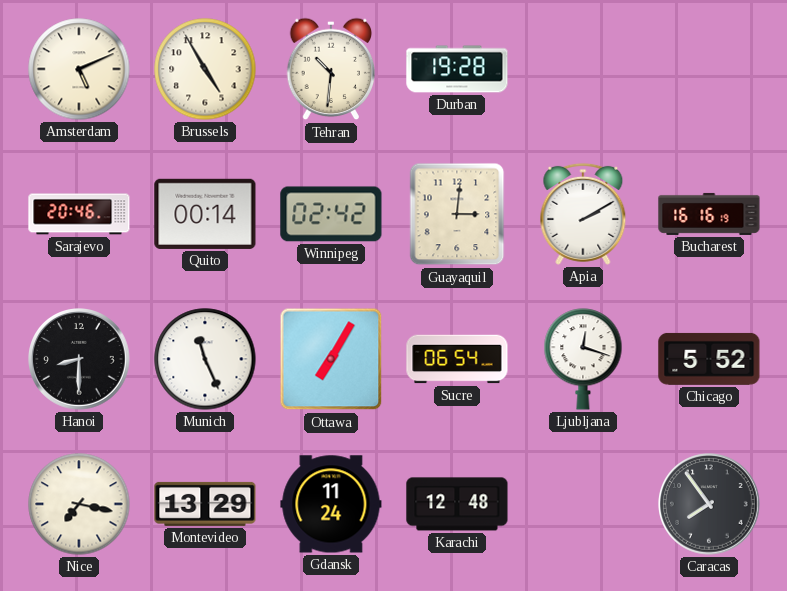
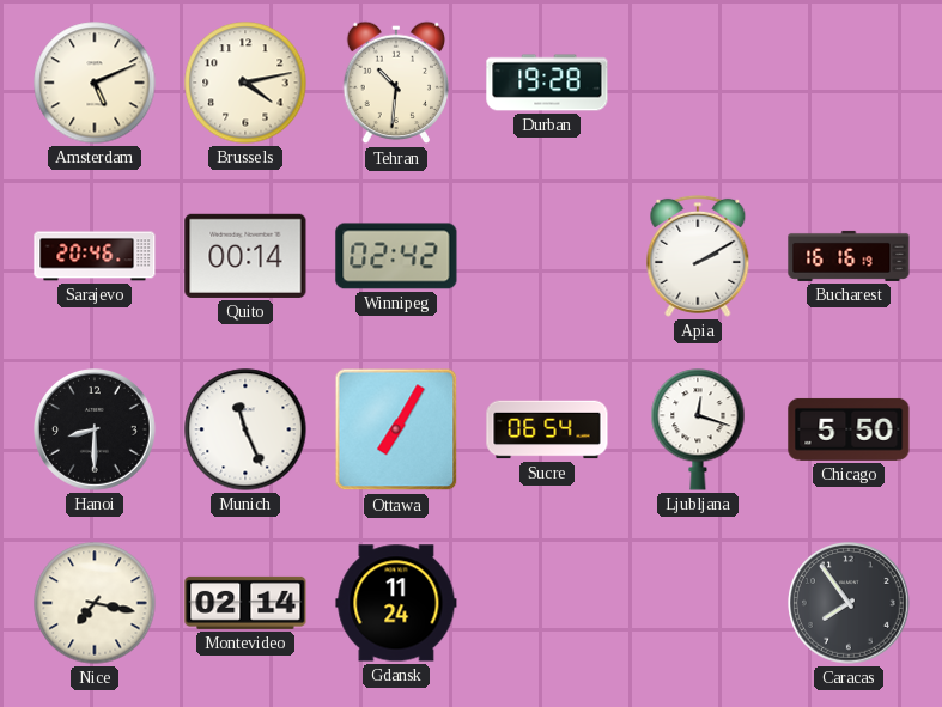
Brussels: 4:55 -> 4:13 (245, 83)
Guayaquil: 3:01 -> none (457, 214)
Chicago: 5:52 -> 5:50 (849, 429)
Montevideo: 13:29 -> 02:14 (245, 603)
Karachi: 12:48 -> none (457, 504)
